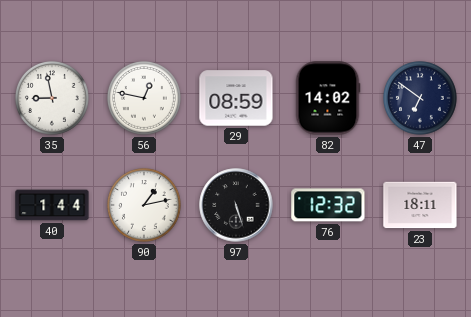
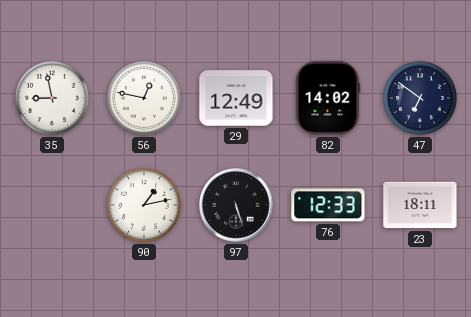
29: 08:59 -> 12:49 (236, 98)
40: 1:44 -> none (52, 205)
76: 12:32 -> 12:33 (328, 205)
